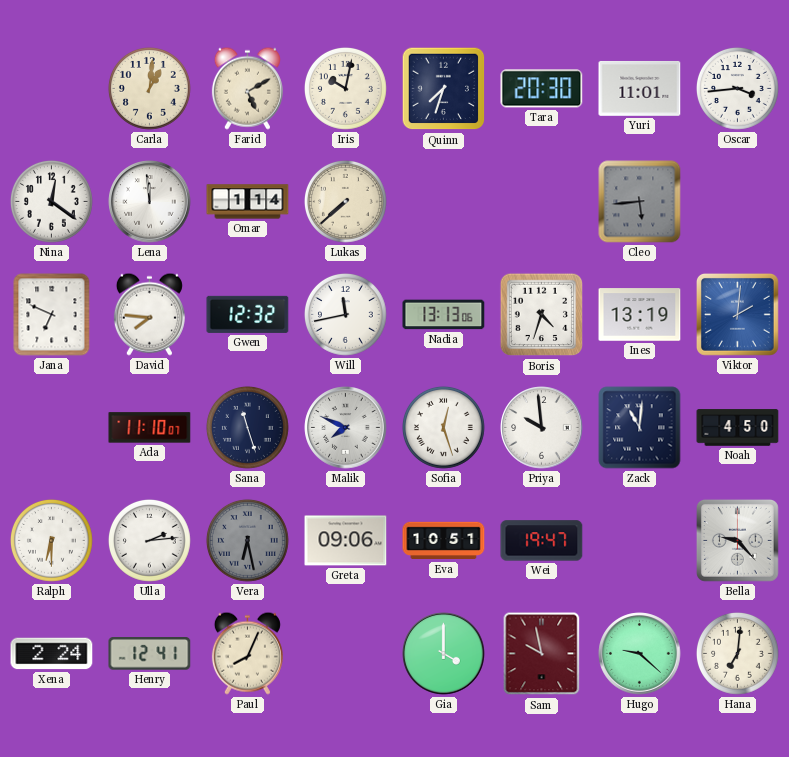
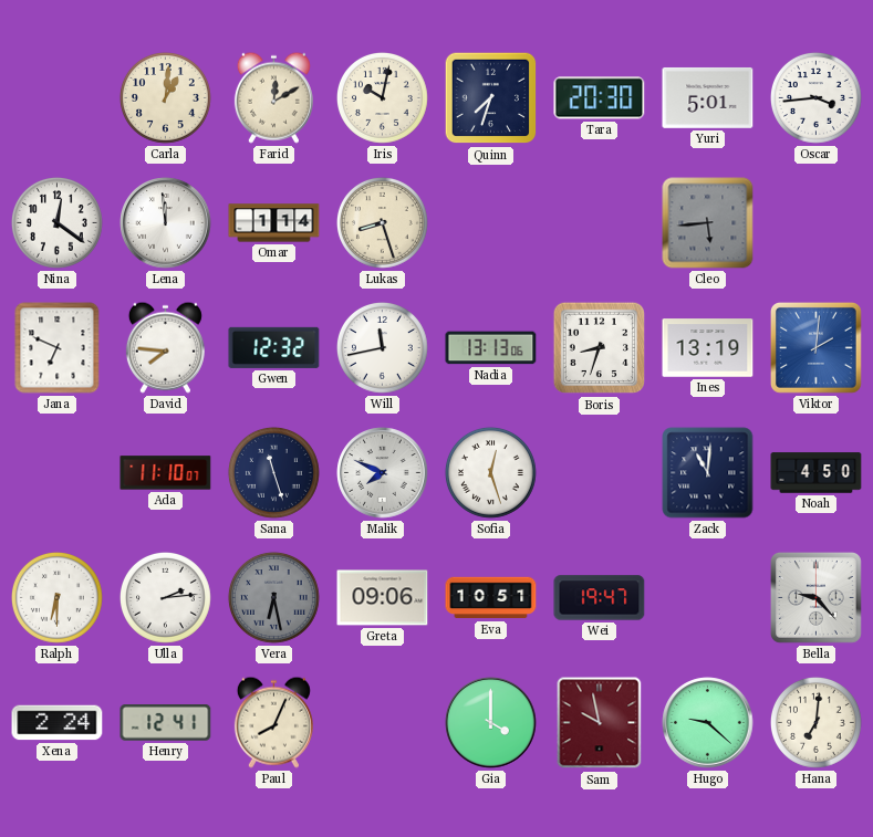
Farid: 5:10 -> 12:10 (273, 97)
Yuri: 11:01 -> 5:01 (708, 97)
Lukas: 7:38 -> 8:27 (382, 222)
Boris: 4:33 -> 8:33 (600, 348)
Priya: 9:59 -> none (542, 428)
